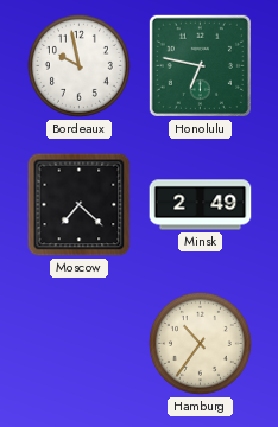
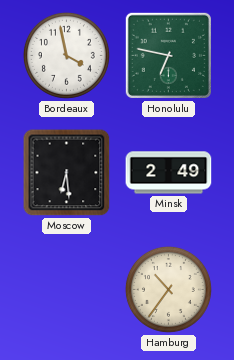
Bordeaux: 9:58 -> 3:58 (66, 55)
Moscow: 7:22 -> 6:29 (67, 173)
